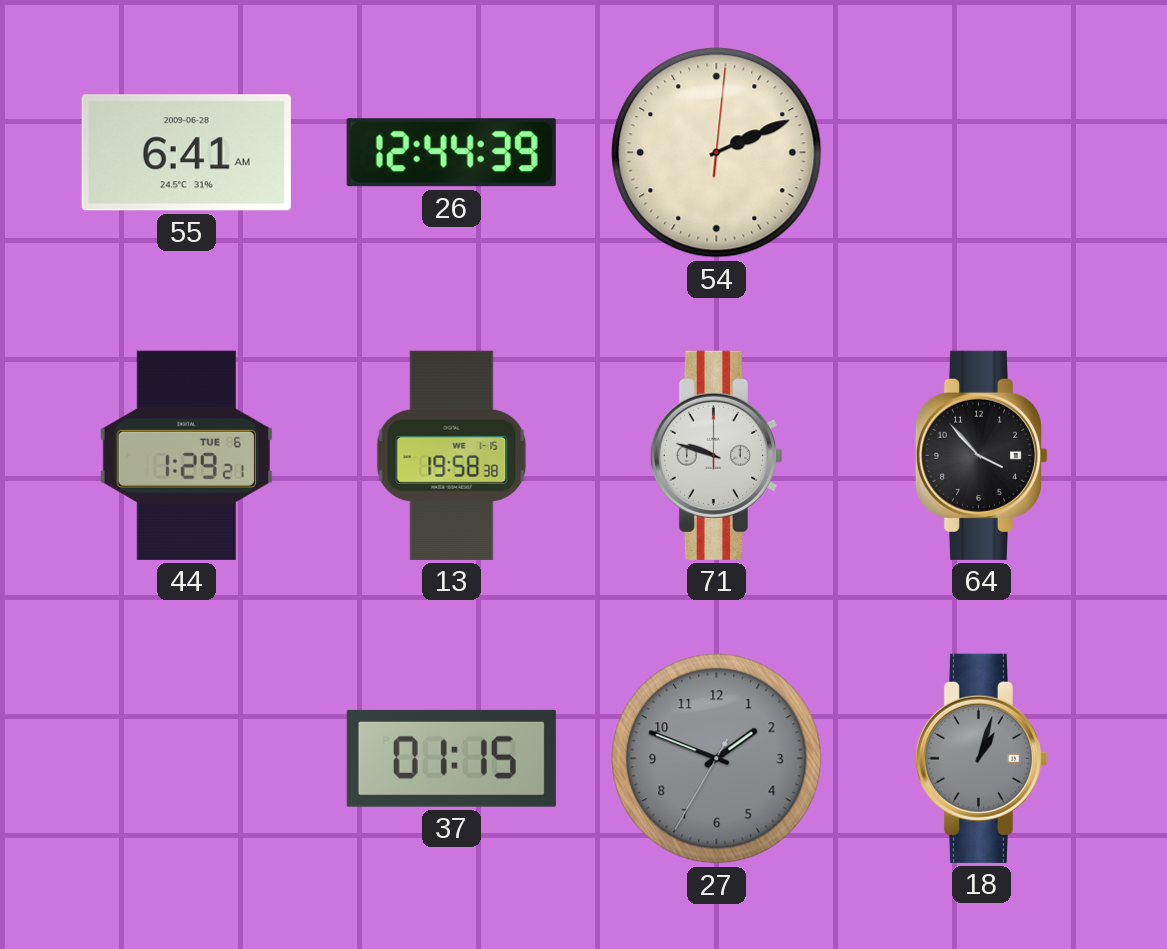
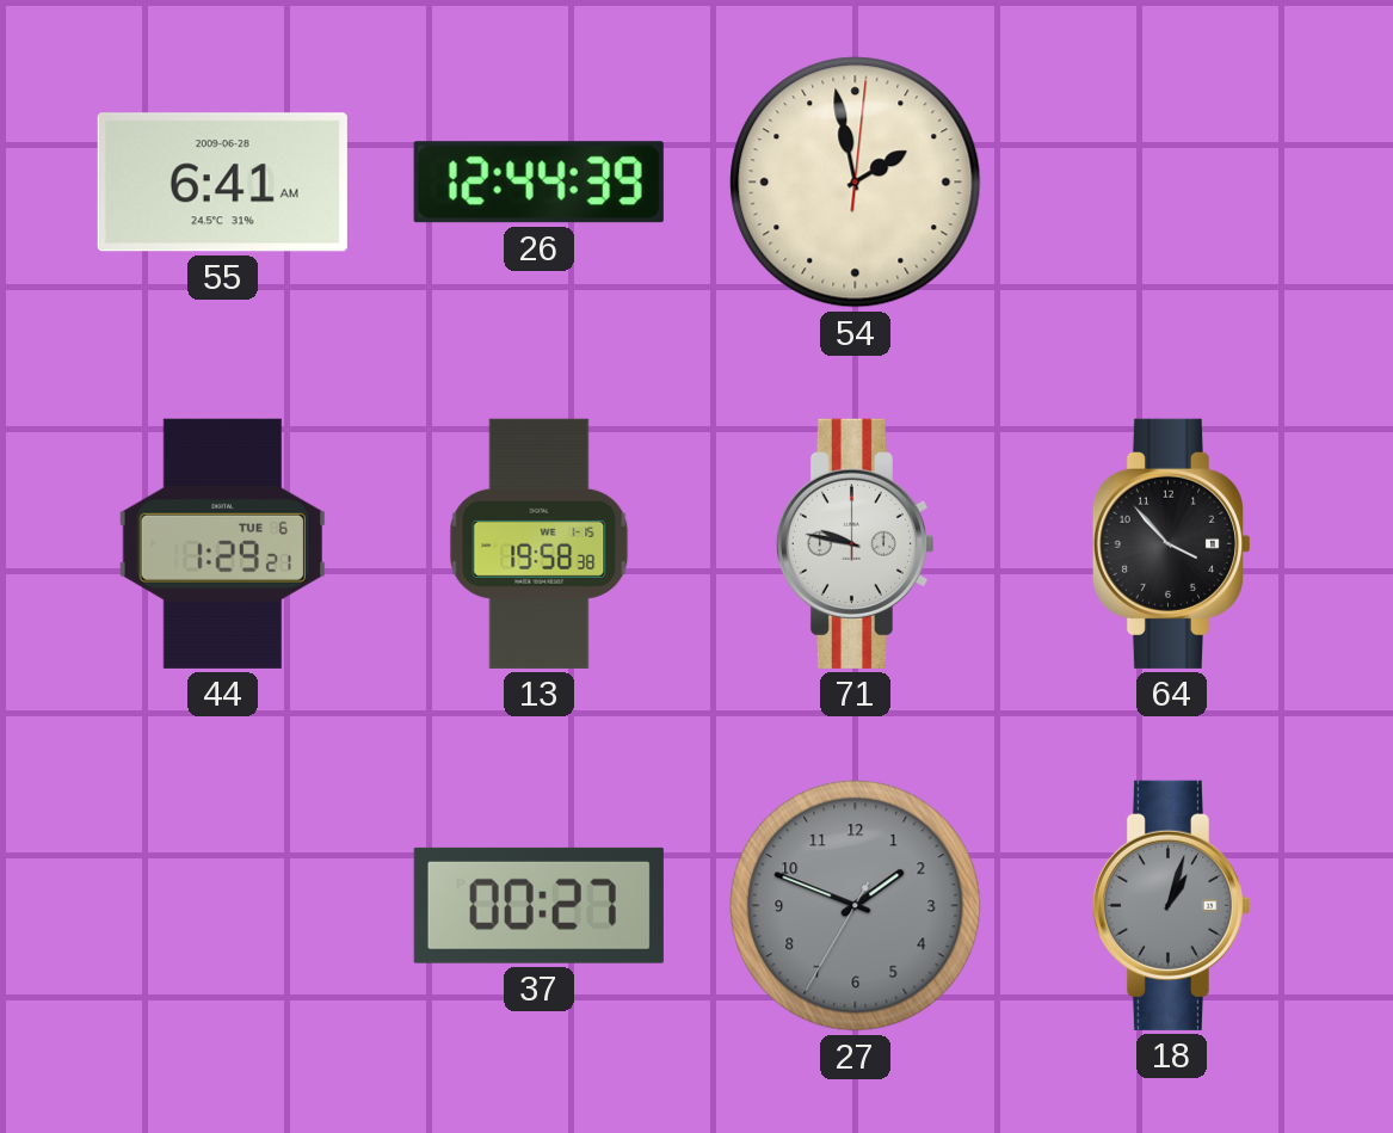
54: 2:11 -> 1:58 (856, 183)
71: 9:48 -> 9:47 (855, 543)
37: 01:15 -> 00:27 (538, 905)
